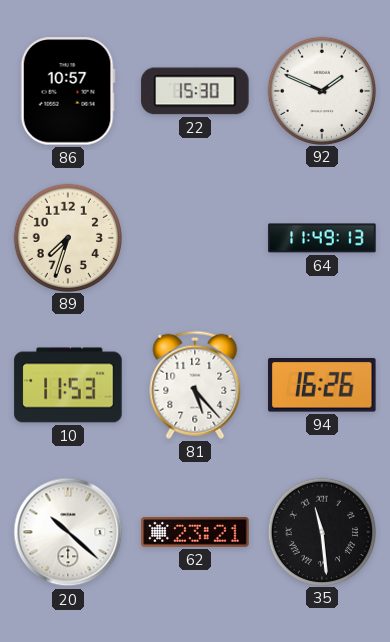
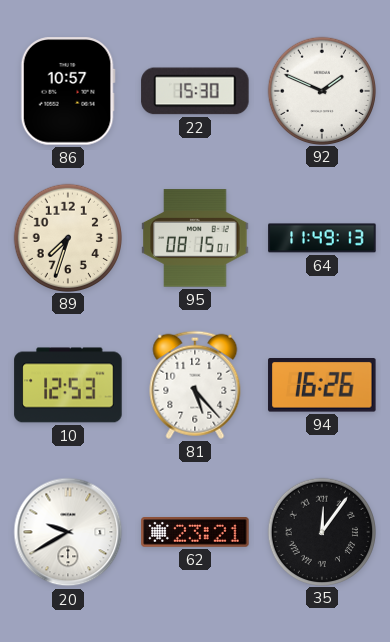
95: none -> 08:15 (195, 238)
10: 11:53 -> 12:53 (68, 385)
20: 10:22 -> 9:40 (68, 532)
35: 11:29 -> 12:06 (321, 531)
